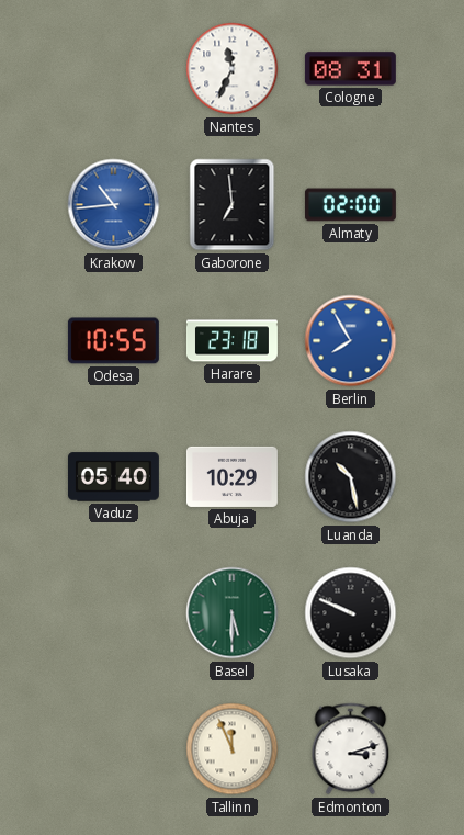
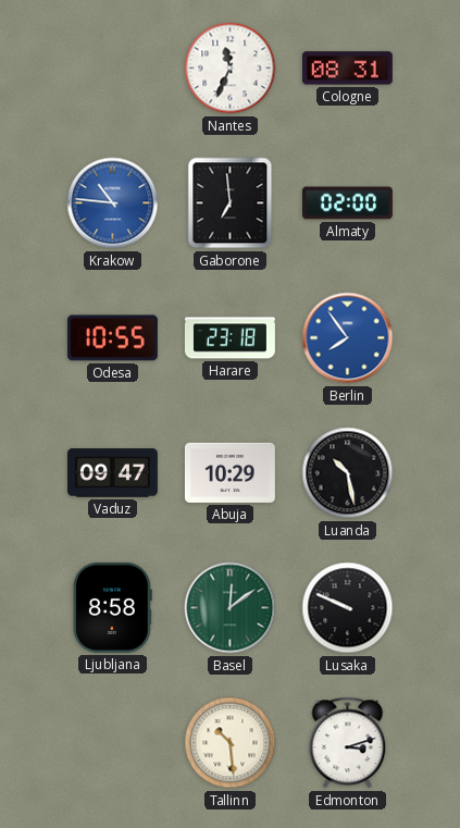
Krakow: 10:44 -> 10:46 (113, 203)
Berlin: 7:55 -> 7:54 (348, 338)
Vaduz: 05:40 -> 09:47 (112, 473)
Ljubljana: none -> 8:58 (112, 607)
Basel: 5:30 -> 12:09 (231, 608)
Tallinn: 11:56 -> 10:29 (231, 743)
